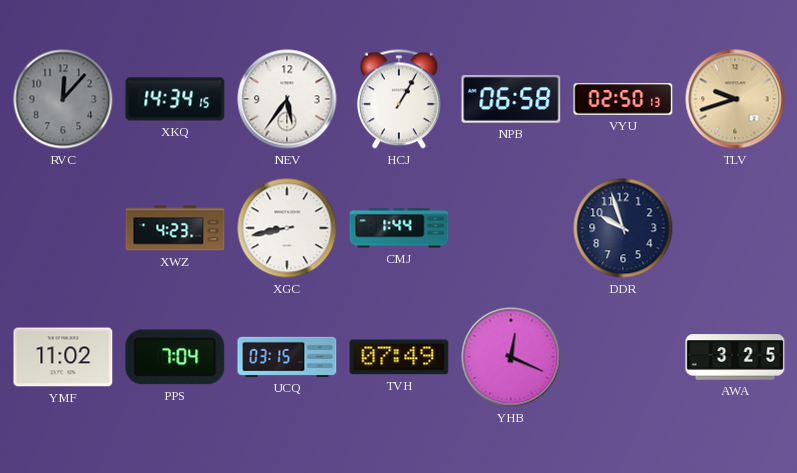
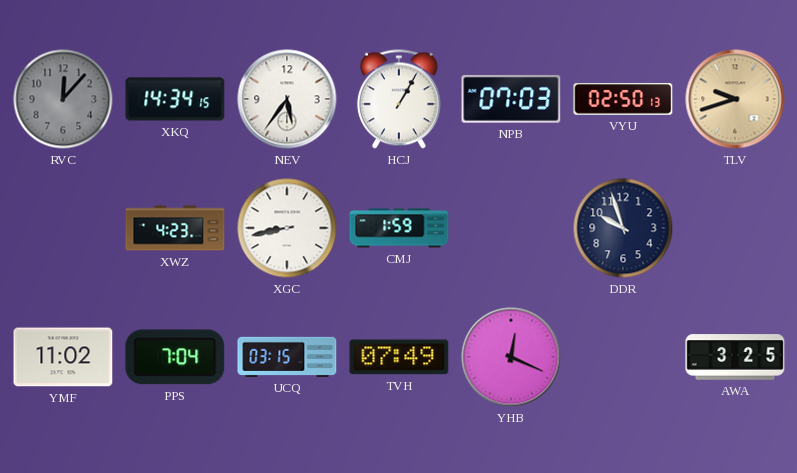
NPB: 06:58 -> 07:03 (511, 99)
CMJ: 1:44 -> 1:59 (399, 228)
